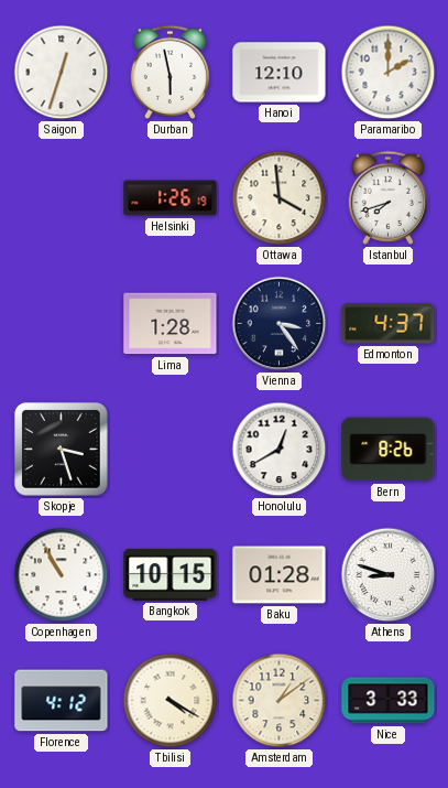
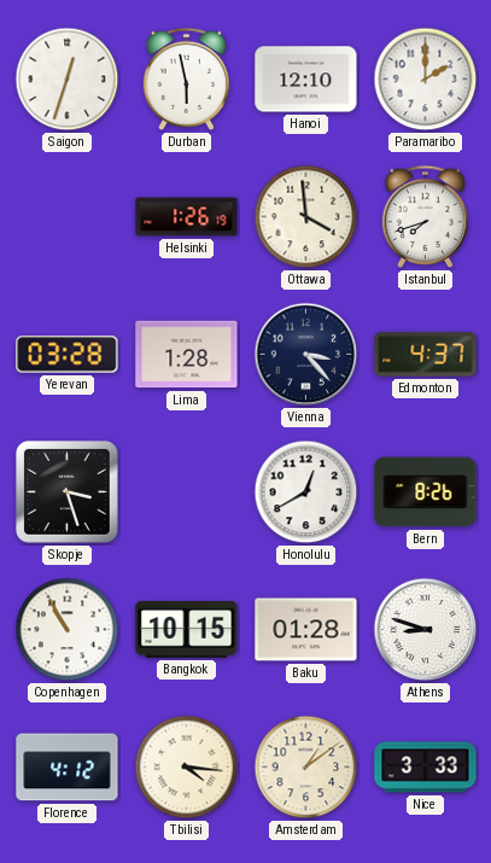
Yerevan: none -> 03:28 (68, 355)
Vienna: 3:24 -> 3:23 (306, 355)
Tbilisi: 4:20 -> 4:16 (187, 768)
